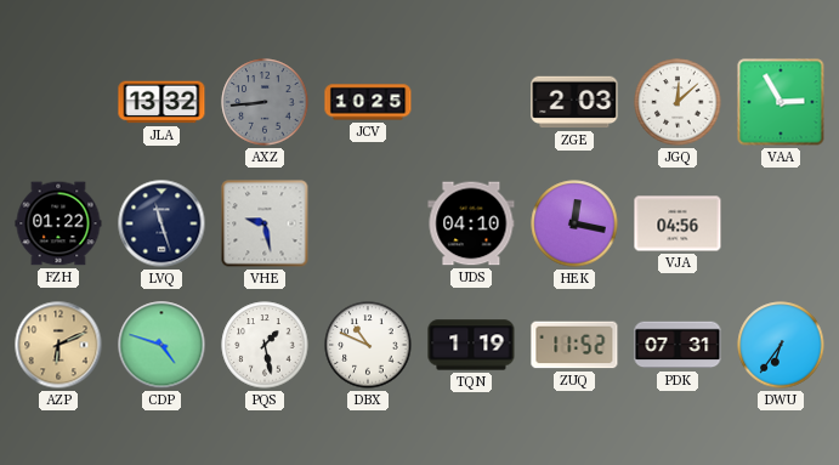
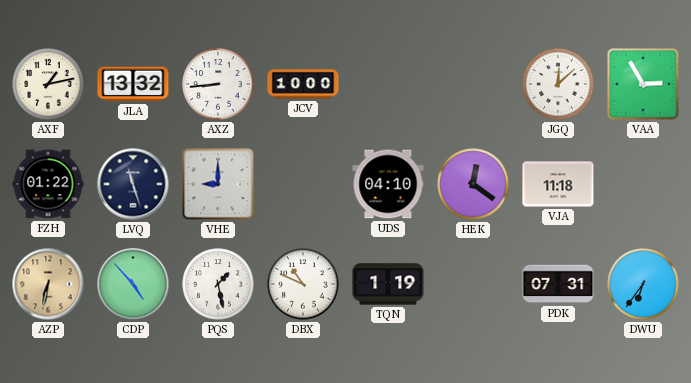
AXF: none -> 1:13 (48, 84)
AXZ dial: grey -> white (218, 84)
JCV: 10:25 -> 10:00 (303, 84)
ZGE: 2:03 -> none (574, 102)
VHE: 9:28 -> 9:00 (218, 184)
HEK: 12:17 -> 12:21 (473, 184)
VJA: 04:56 -> 11:18 (558, 184)
AZP: 6:11 -> 6:32 (48, 284)
CDP: 4:48 -> 4:53 (133, 284)
ZUQ: 11:52 -> none (574, 345)
